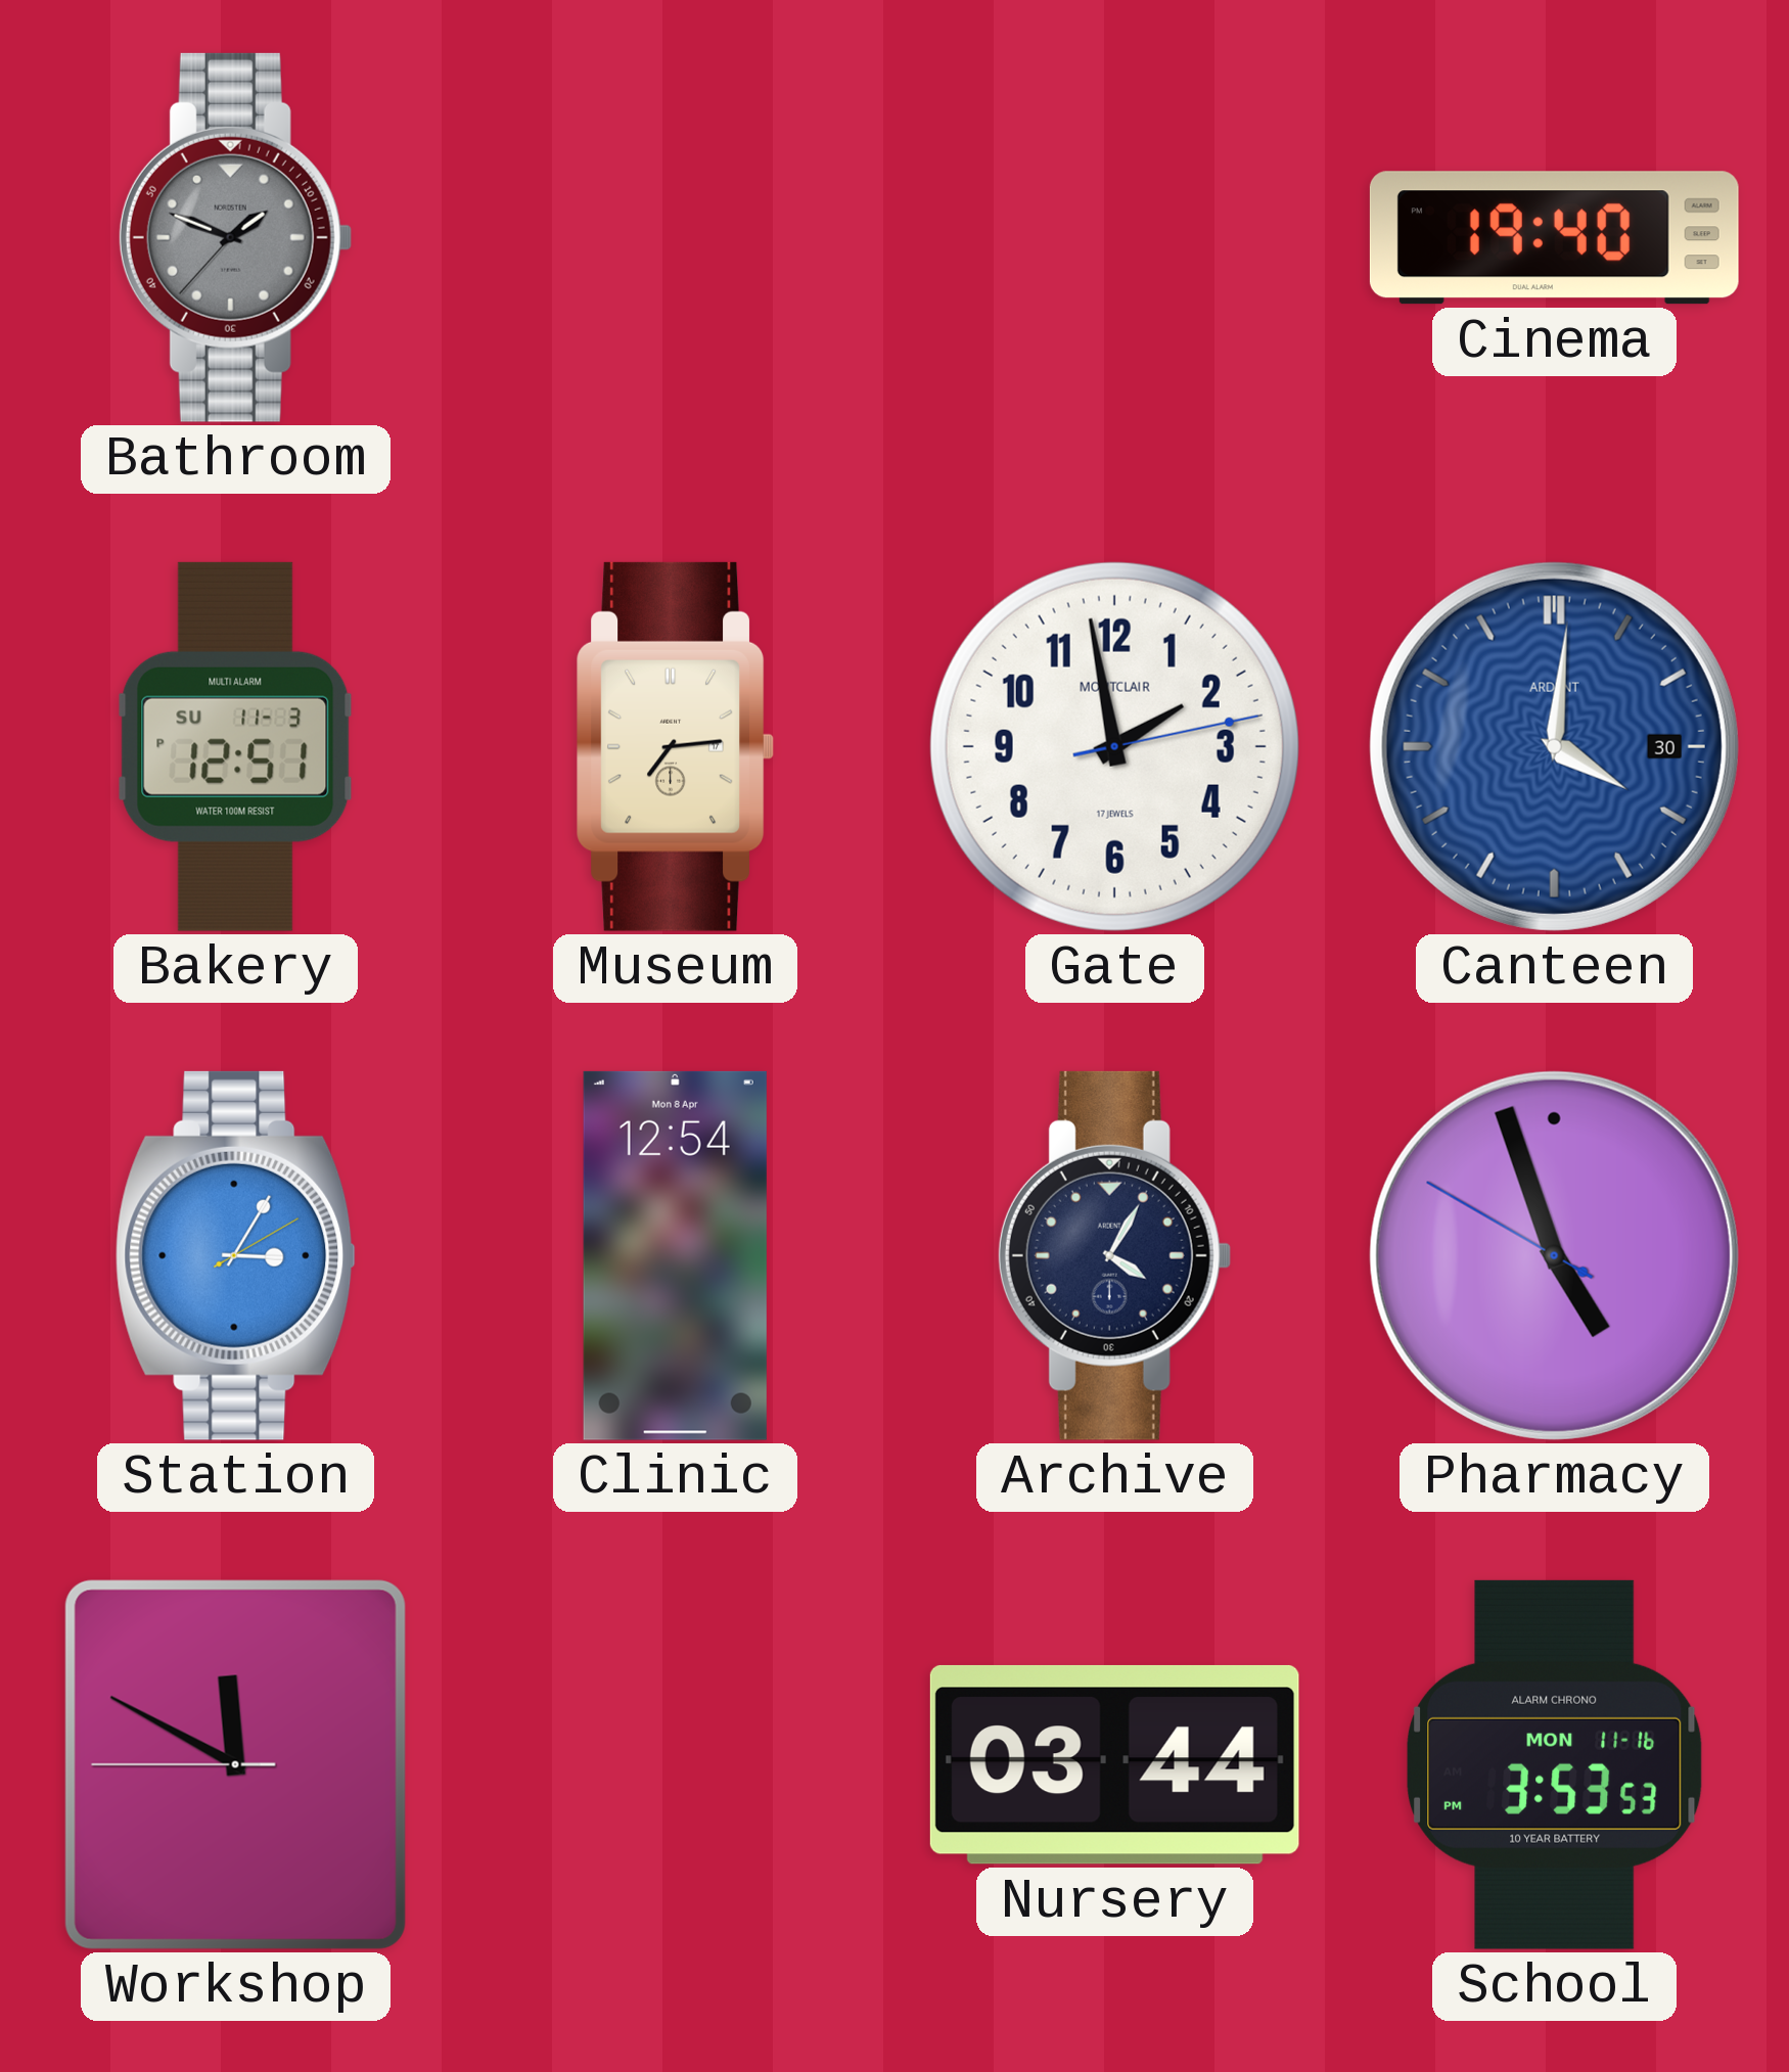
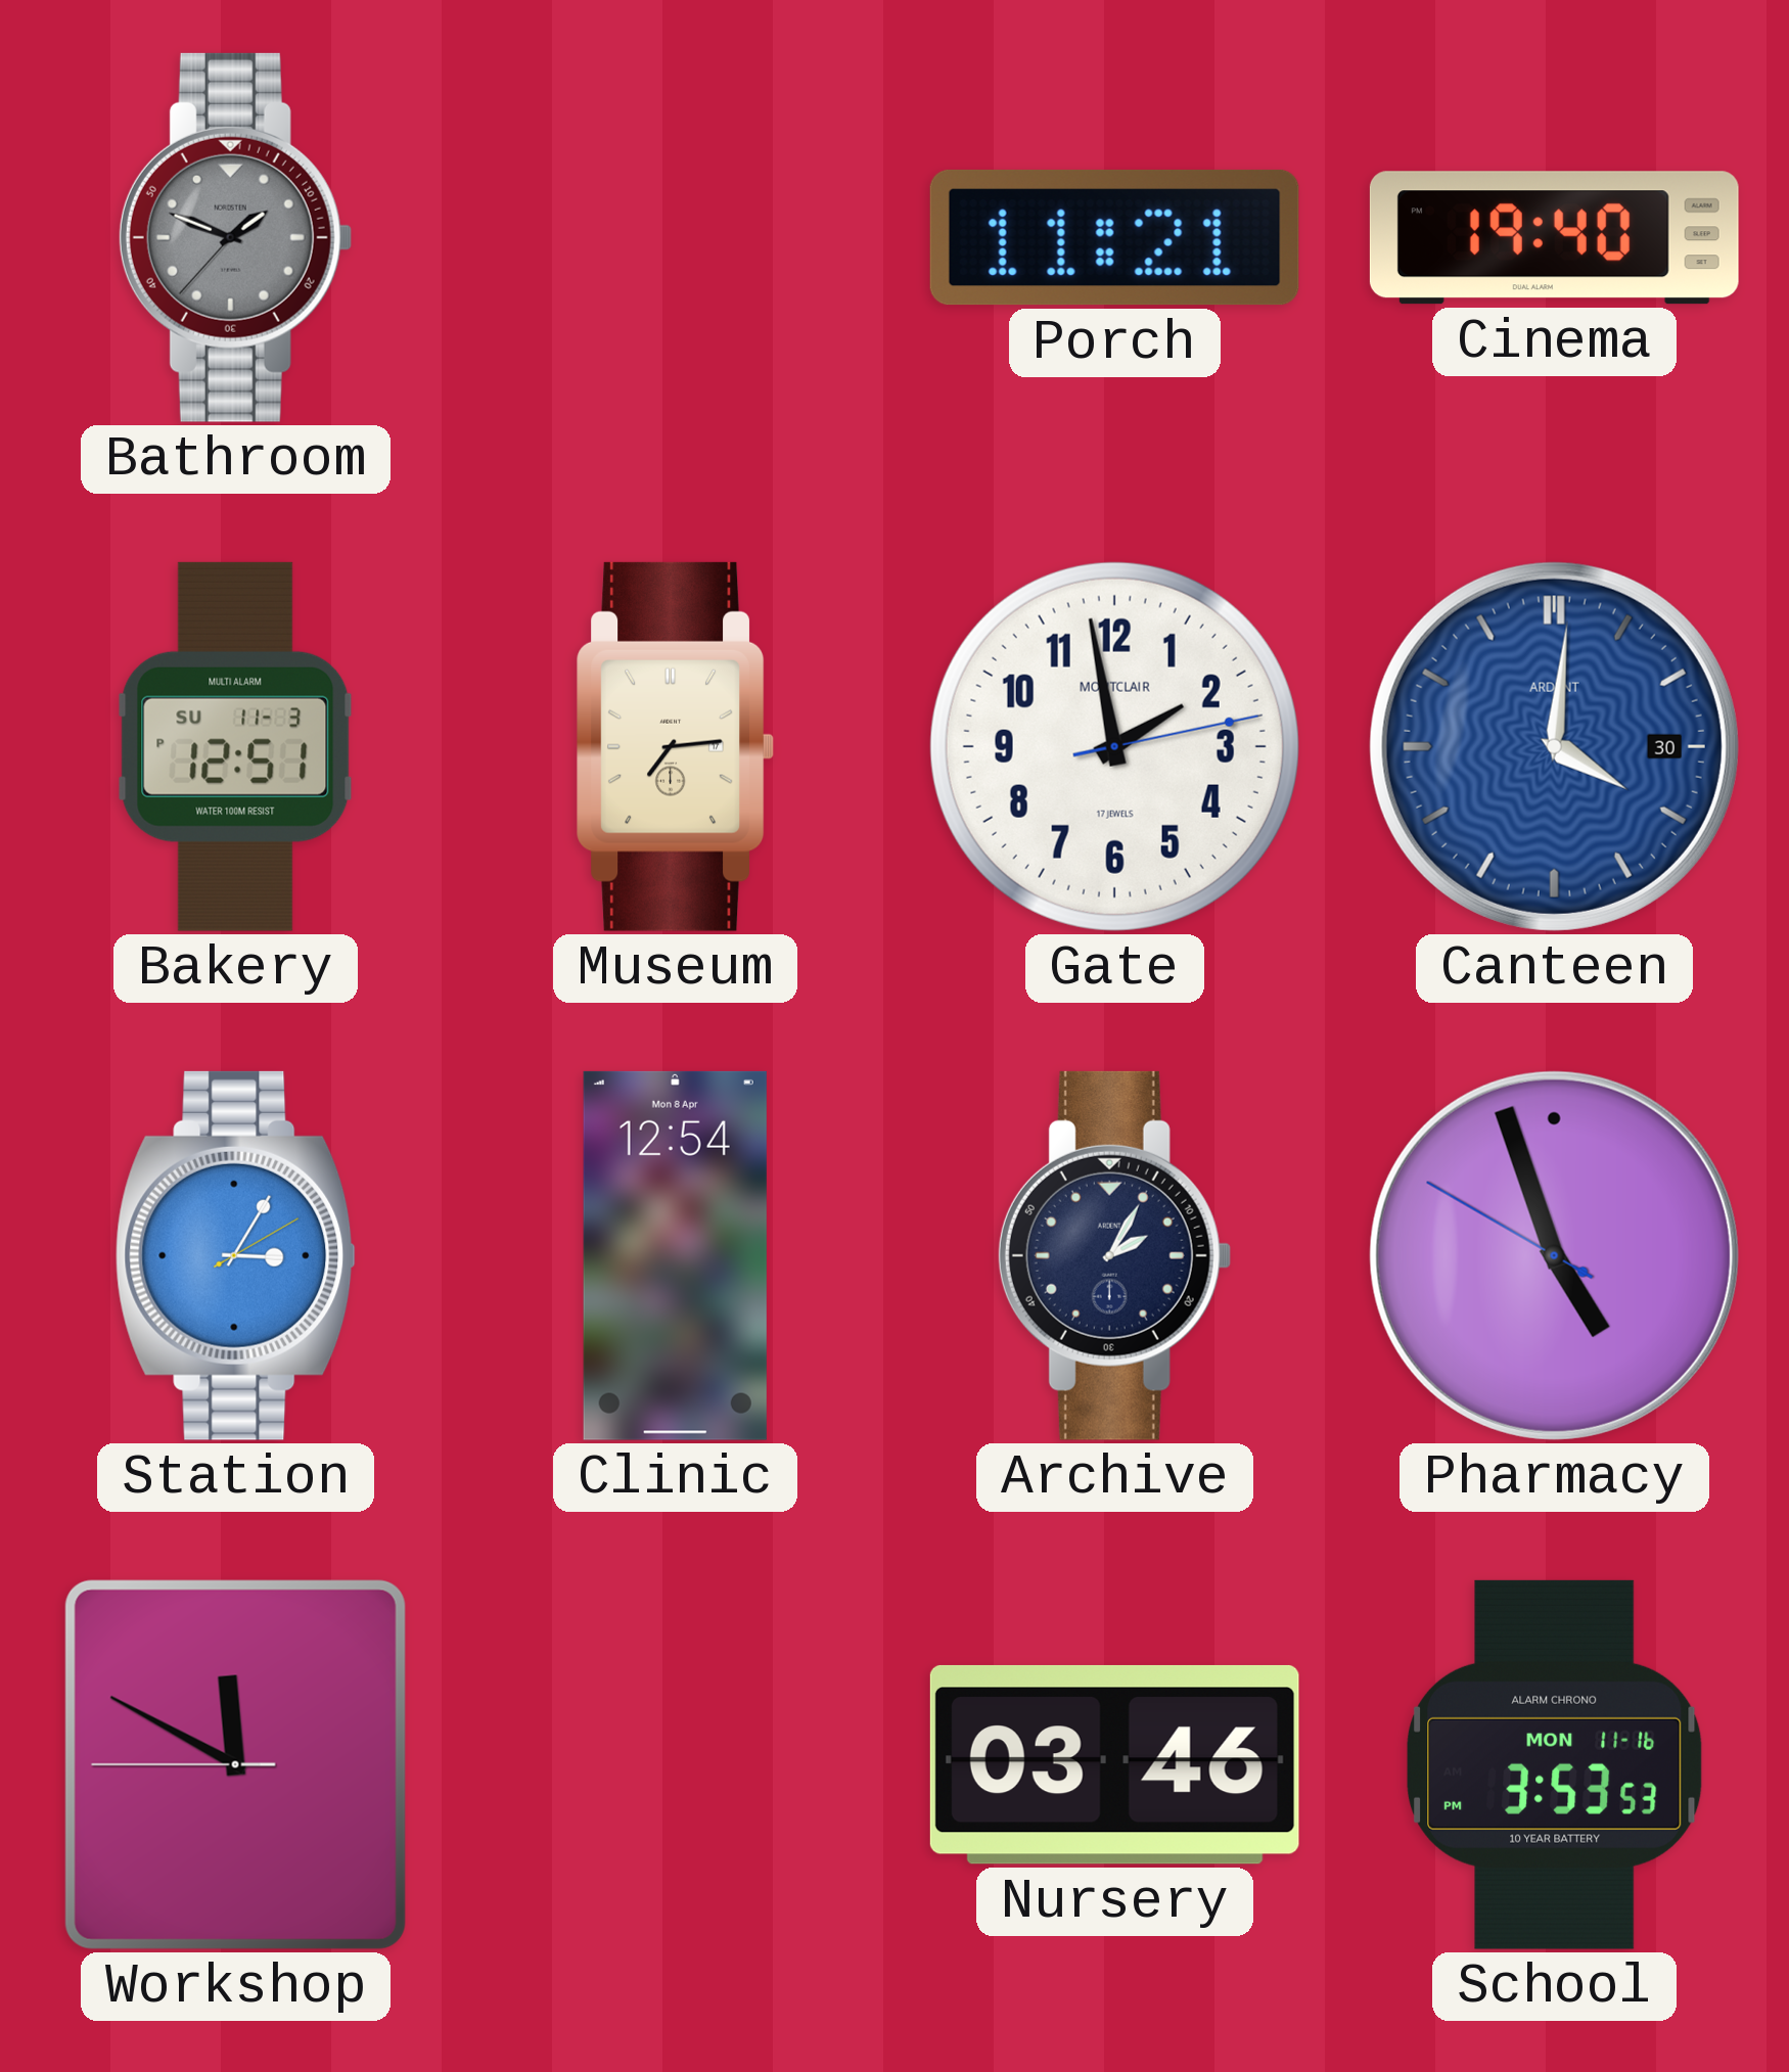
Porch: none -> 11:21 (1114, 237)
Archive: 4:05 -> 2:05 (1114, 1255)
Nursery: 03:44 -> 03:46 (1114, 1764)
